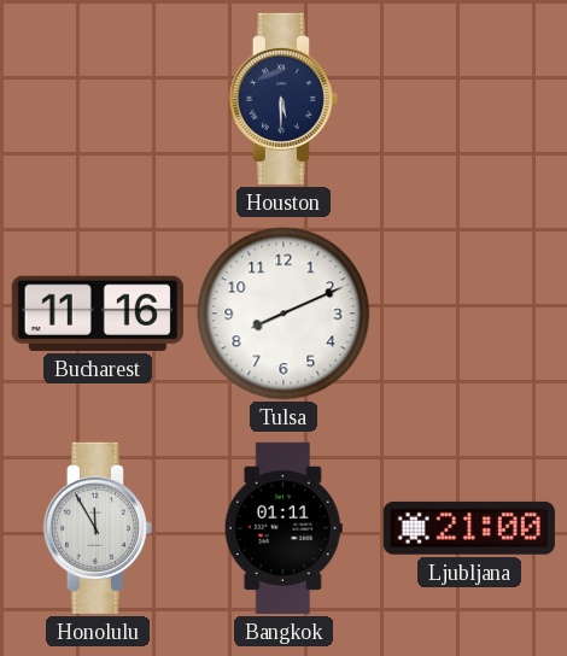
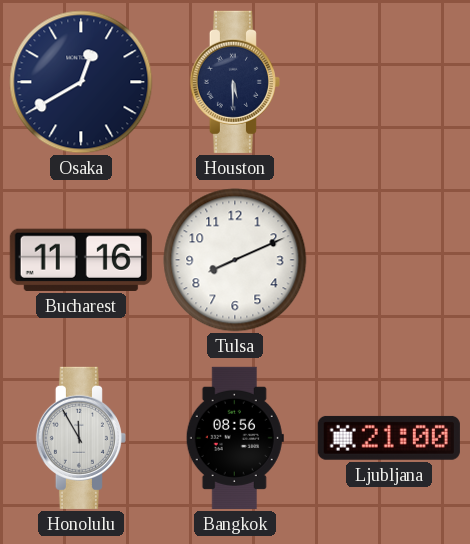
Osaka: none -> 12:40 (81, 82)
Bangkok: 01:11 -> 08:56 (235, 438)
